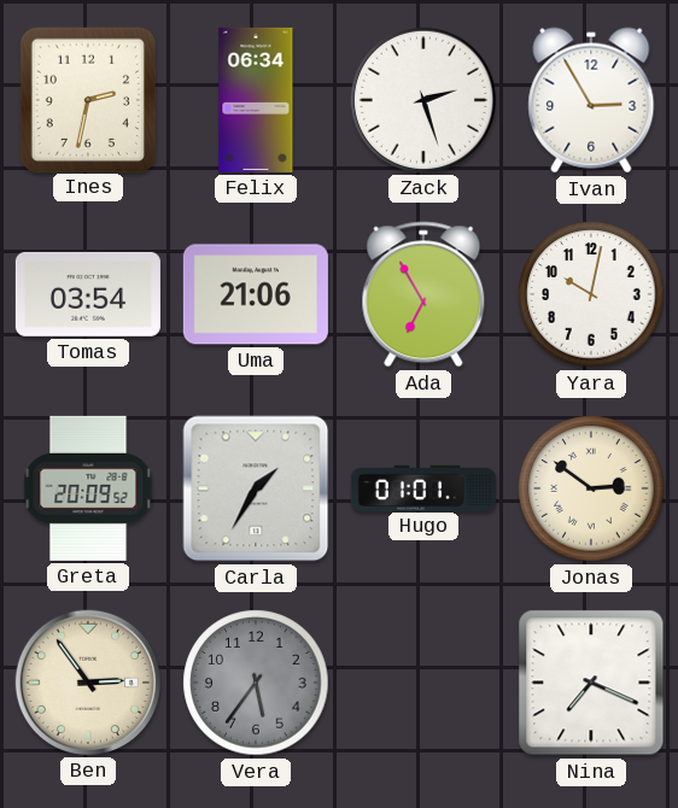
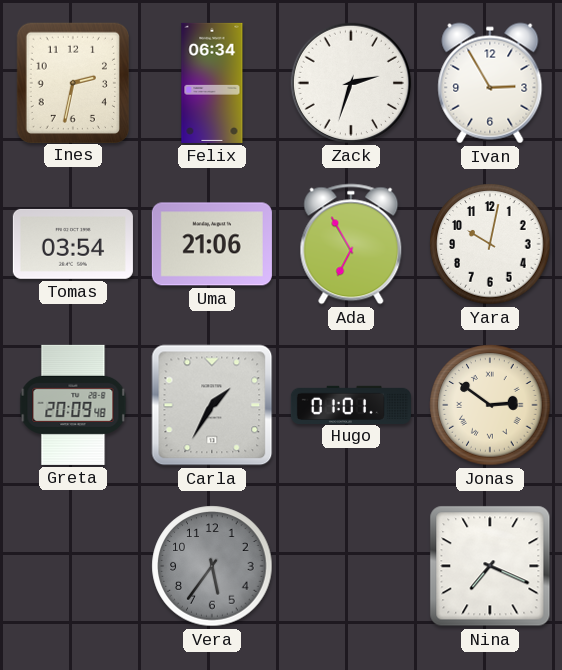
Zack: 2:27 -> 2:33 (351, 83)
Greta: 20:09:52 -> 20:09:48 (73, 405)
Ben: 2:54 -> none (88, 683)
